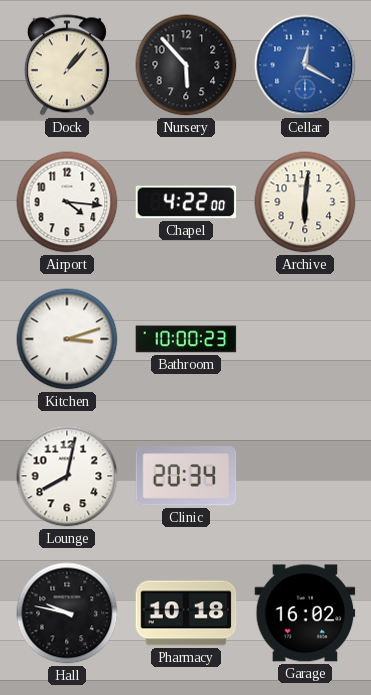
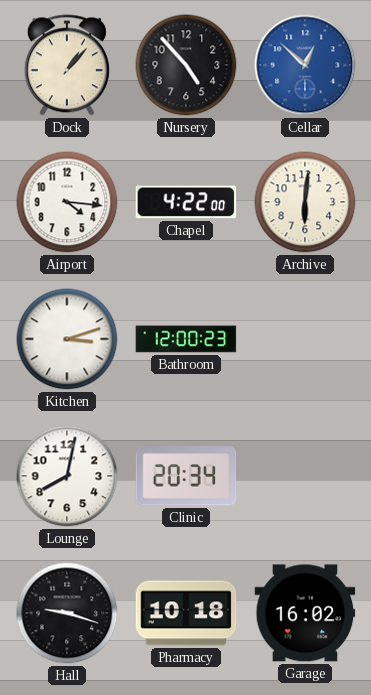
Nursery: 5:53 -> 4:53 (186, 65)
Cellar: 12:20 -> 12:52 (305, 65)
Bathroom: 10:00 -> 12:00 (186, 339)
Hall: 9:47 -> 9:18 (67, 613)
